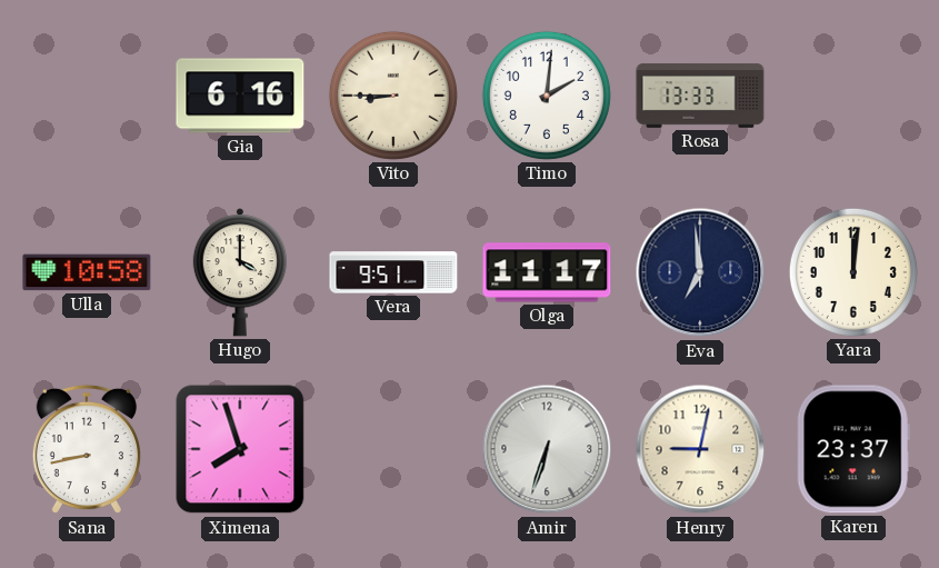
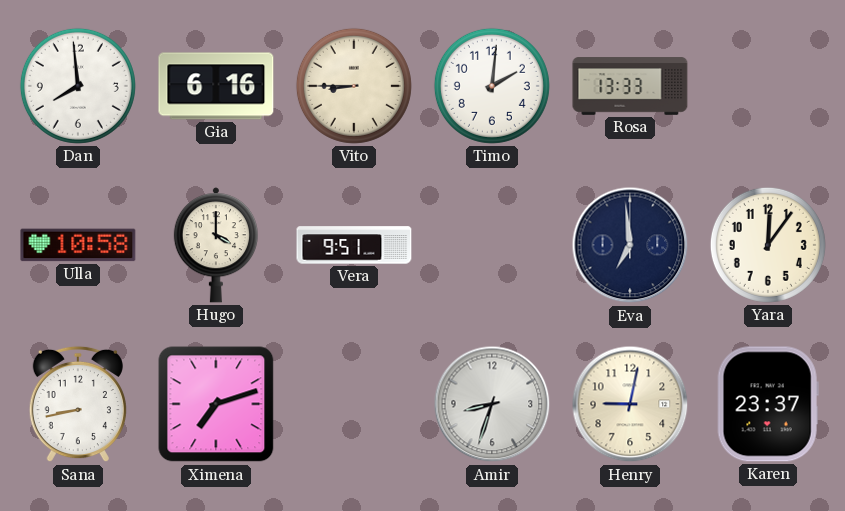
Dan: none -> 7:59 (78, 86)
Olga: 11:17 -> none (547, 272)
Yara: 12:01 -> 12:06 (768, 245)
Ximena: 7:57 -> 7:12 (216, 404)
Amir: 6:33 -> 8:33 (492, 404)
